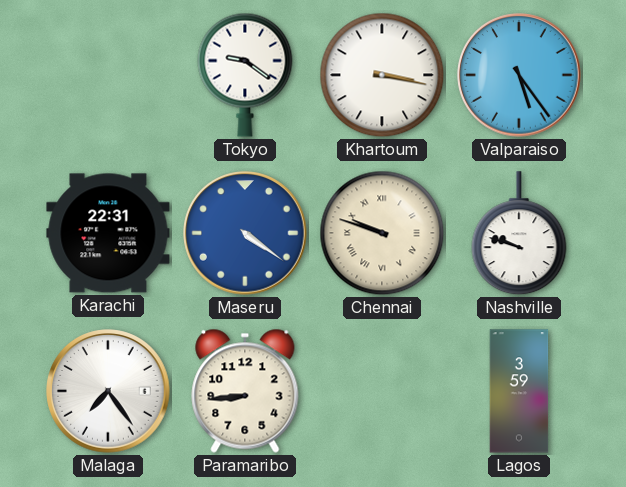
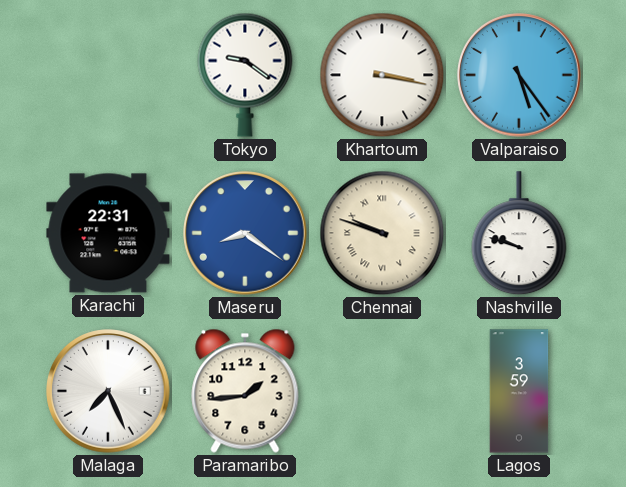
Maseru: 4:21 -> 8:21 (245, 233)
Malaga: 7:24 -> 7:26 (108, 391)
Paramaribo: 8:44 -> 1:44 (245, 391)
